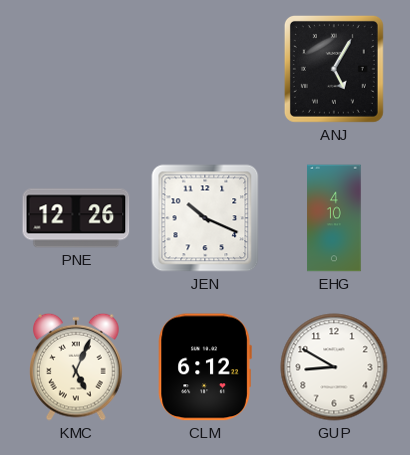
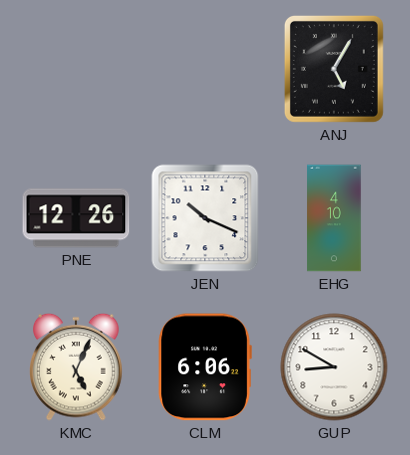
CLM: 6:12 -> 6:06 (205, 367)
